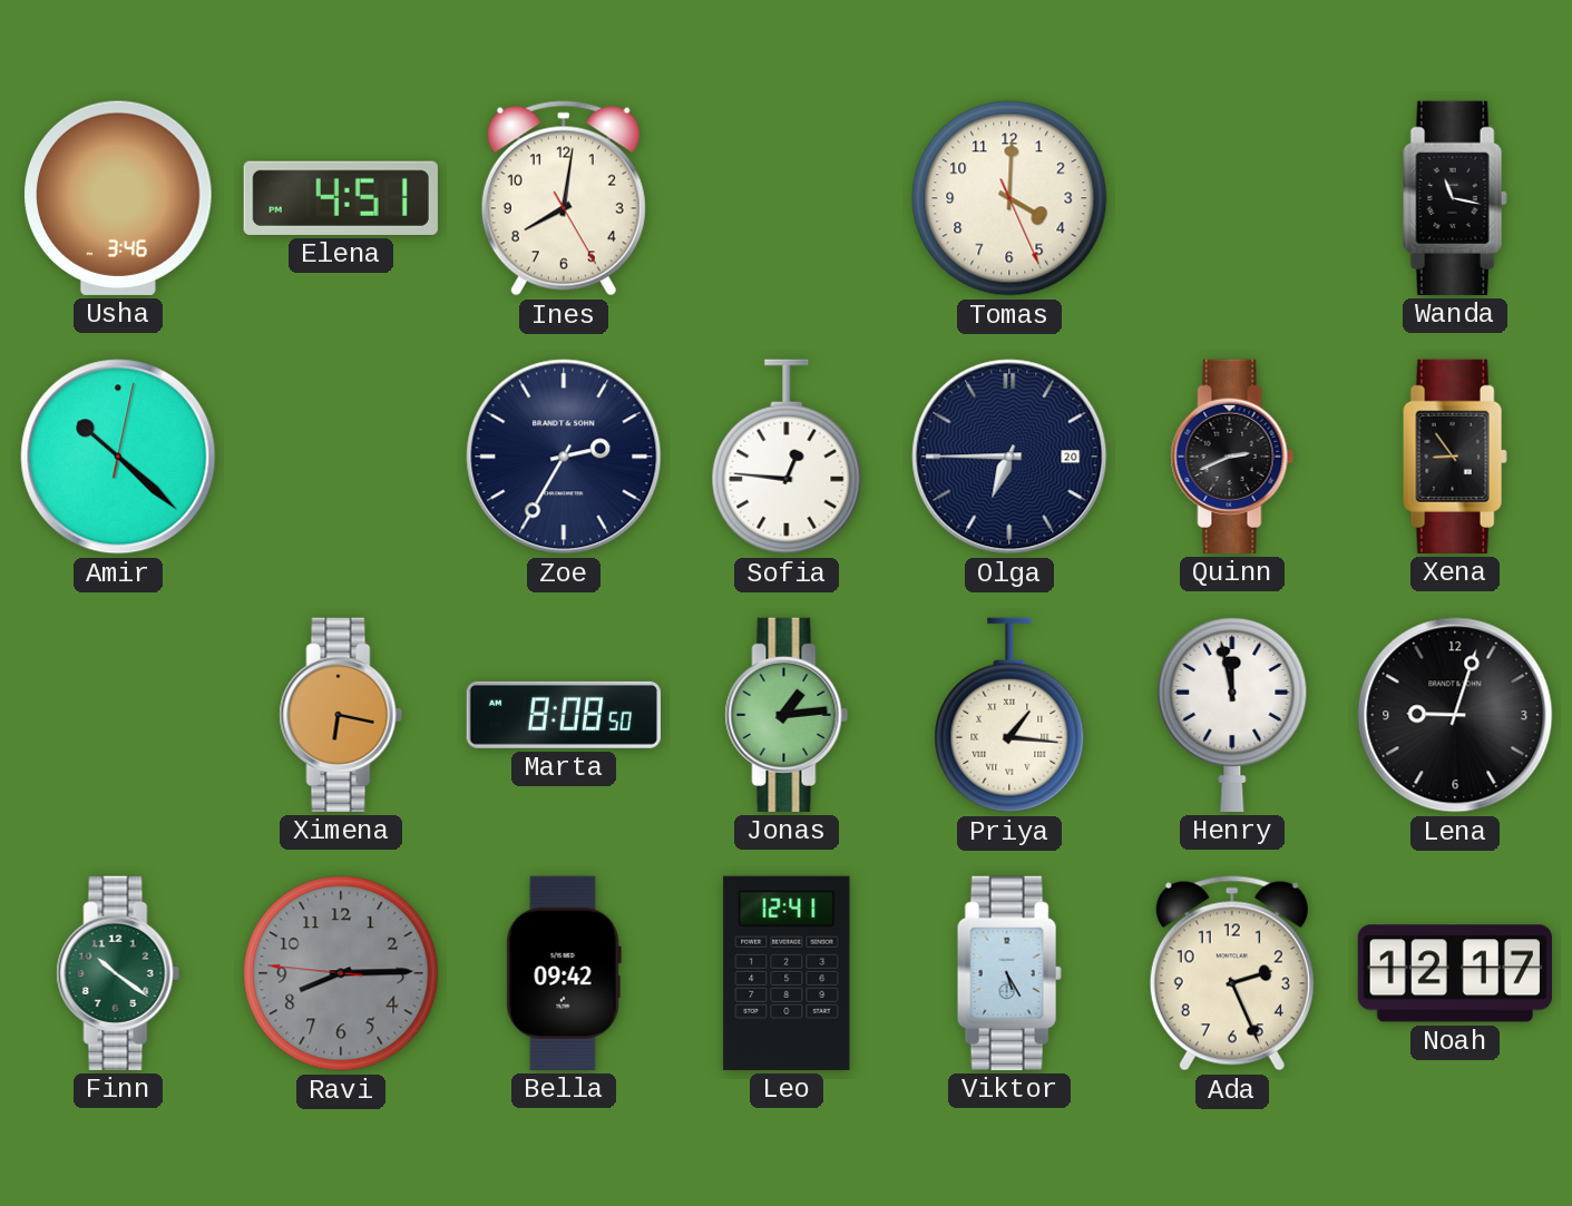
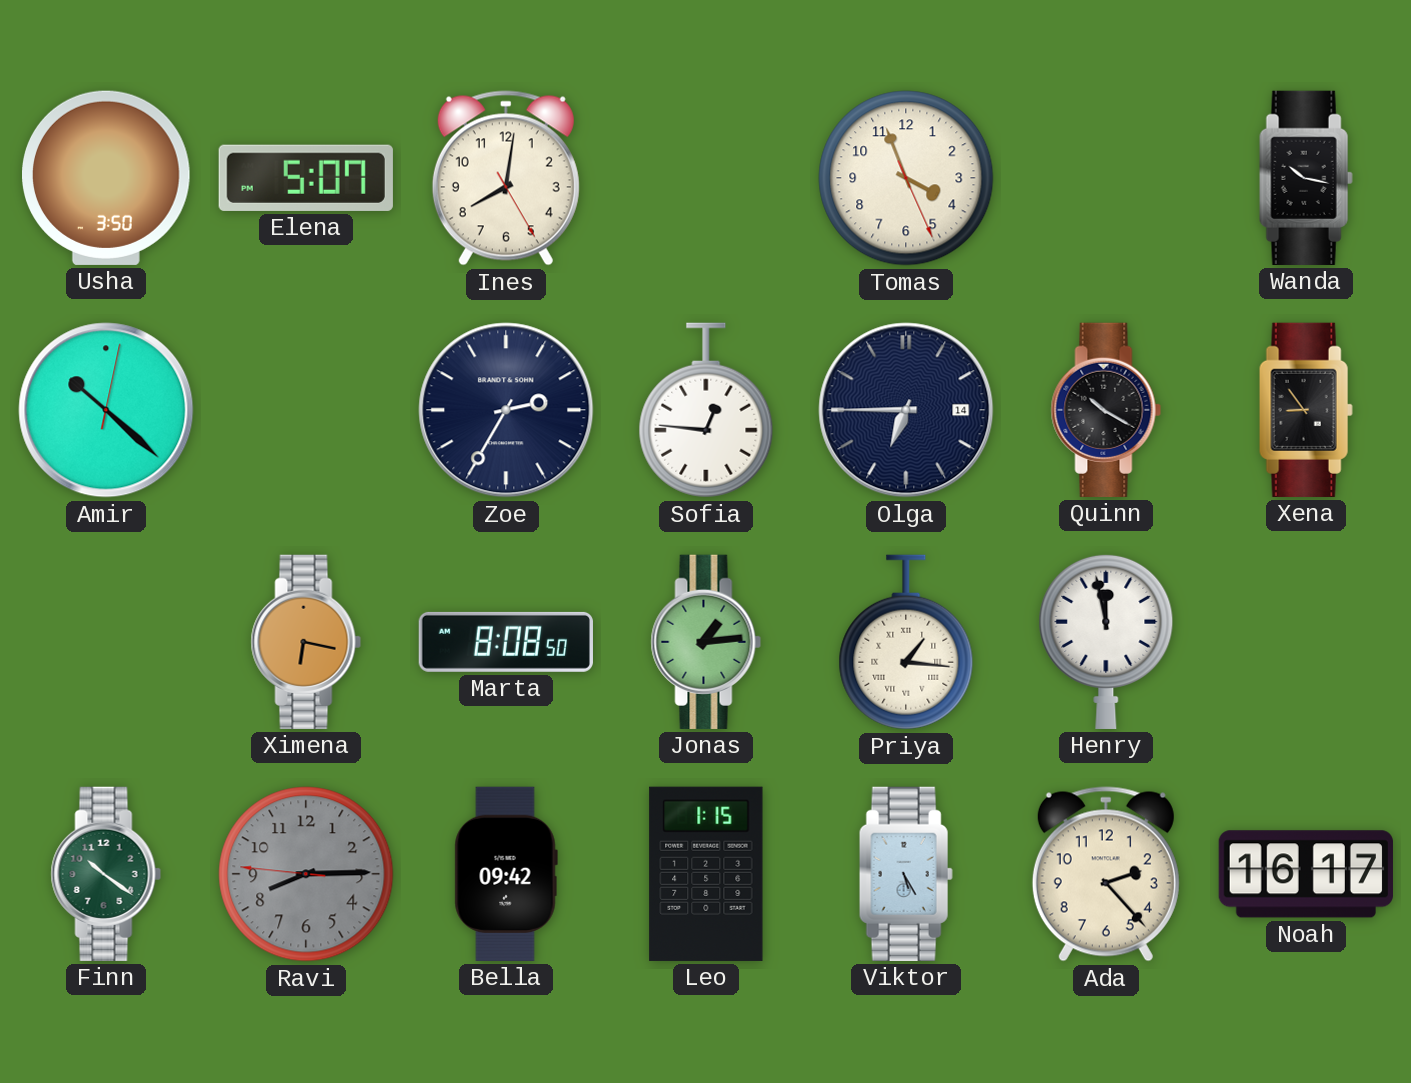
Usha: 3:46 -> 3:50 (107, 178)
Elena: 4:51 -> 5:07 (306, 178)
Tomas: 4:00 -> 3:56 (906, 178)
Wanda: 11:17 -> 10:17 (1306, 178)
Olga date: 20 -> 14 (906, 410)
Quinn: 2:41 -> 10:20 (1106, 410)
Lena: 9:03 -> none (1455, 715)
Leo: 12:41 -> 1:15 (706, 874)
Ada: 2:26 -> 2:23 (1106, 874)
Noah: 12:17 -> 16:17 (1306, 874)
